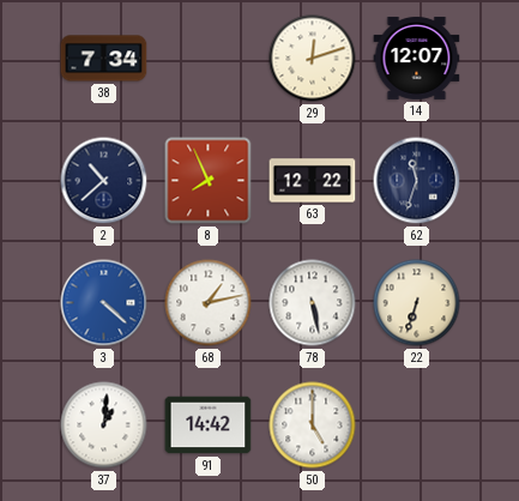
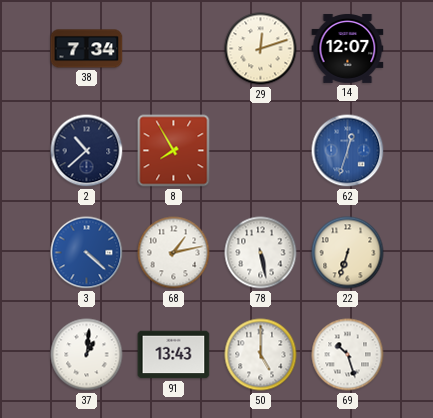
8: 7:56 -> 7:55 (174, 151)
63: 12:22 -> none (313, 181)
62: 11:33 -> 12:33 (348, 151)
62 dial: navy -> blue (348, 151)
91: 14:42 -> 13:43 (174, 355)
69: none -> 10:27 (348, 355)
